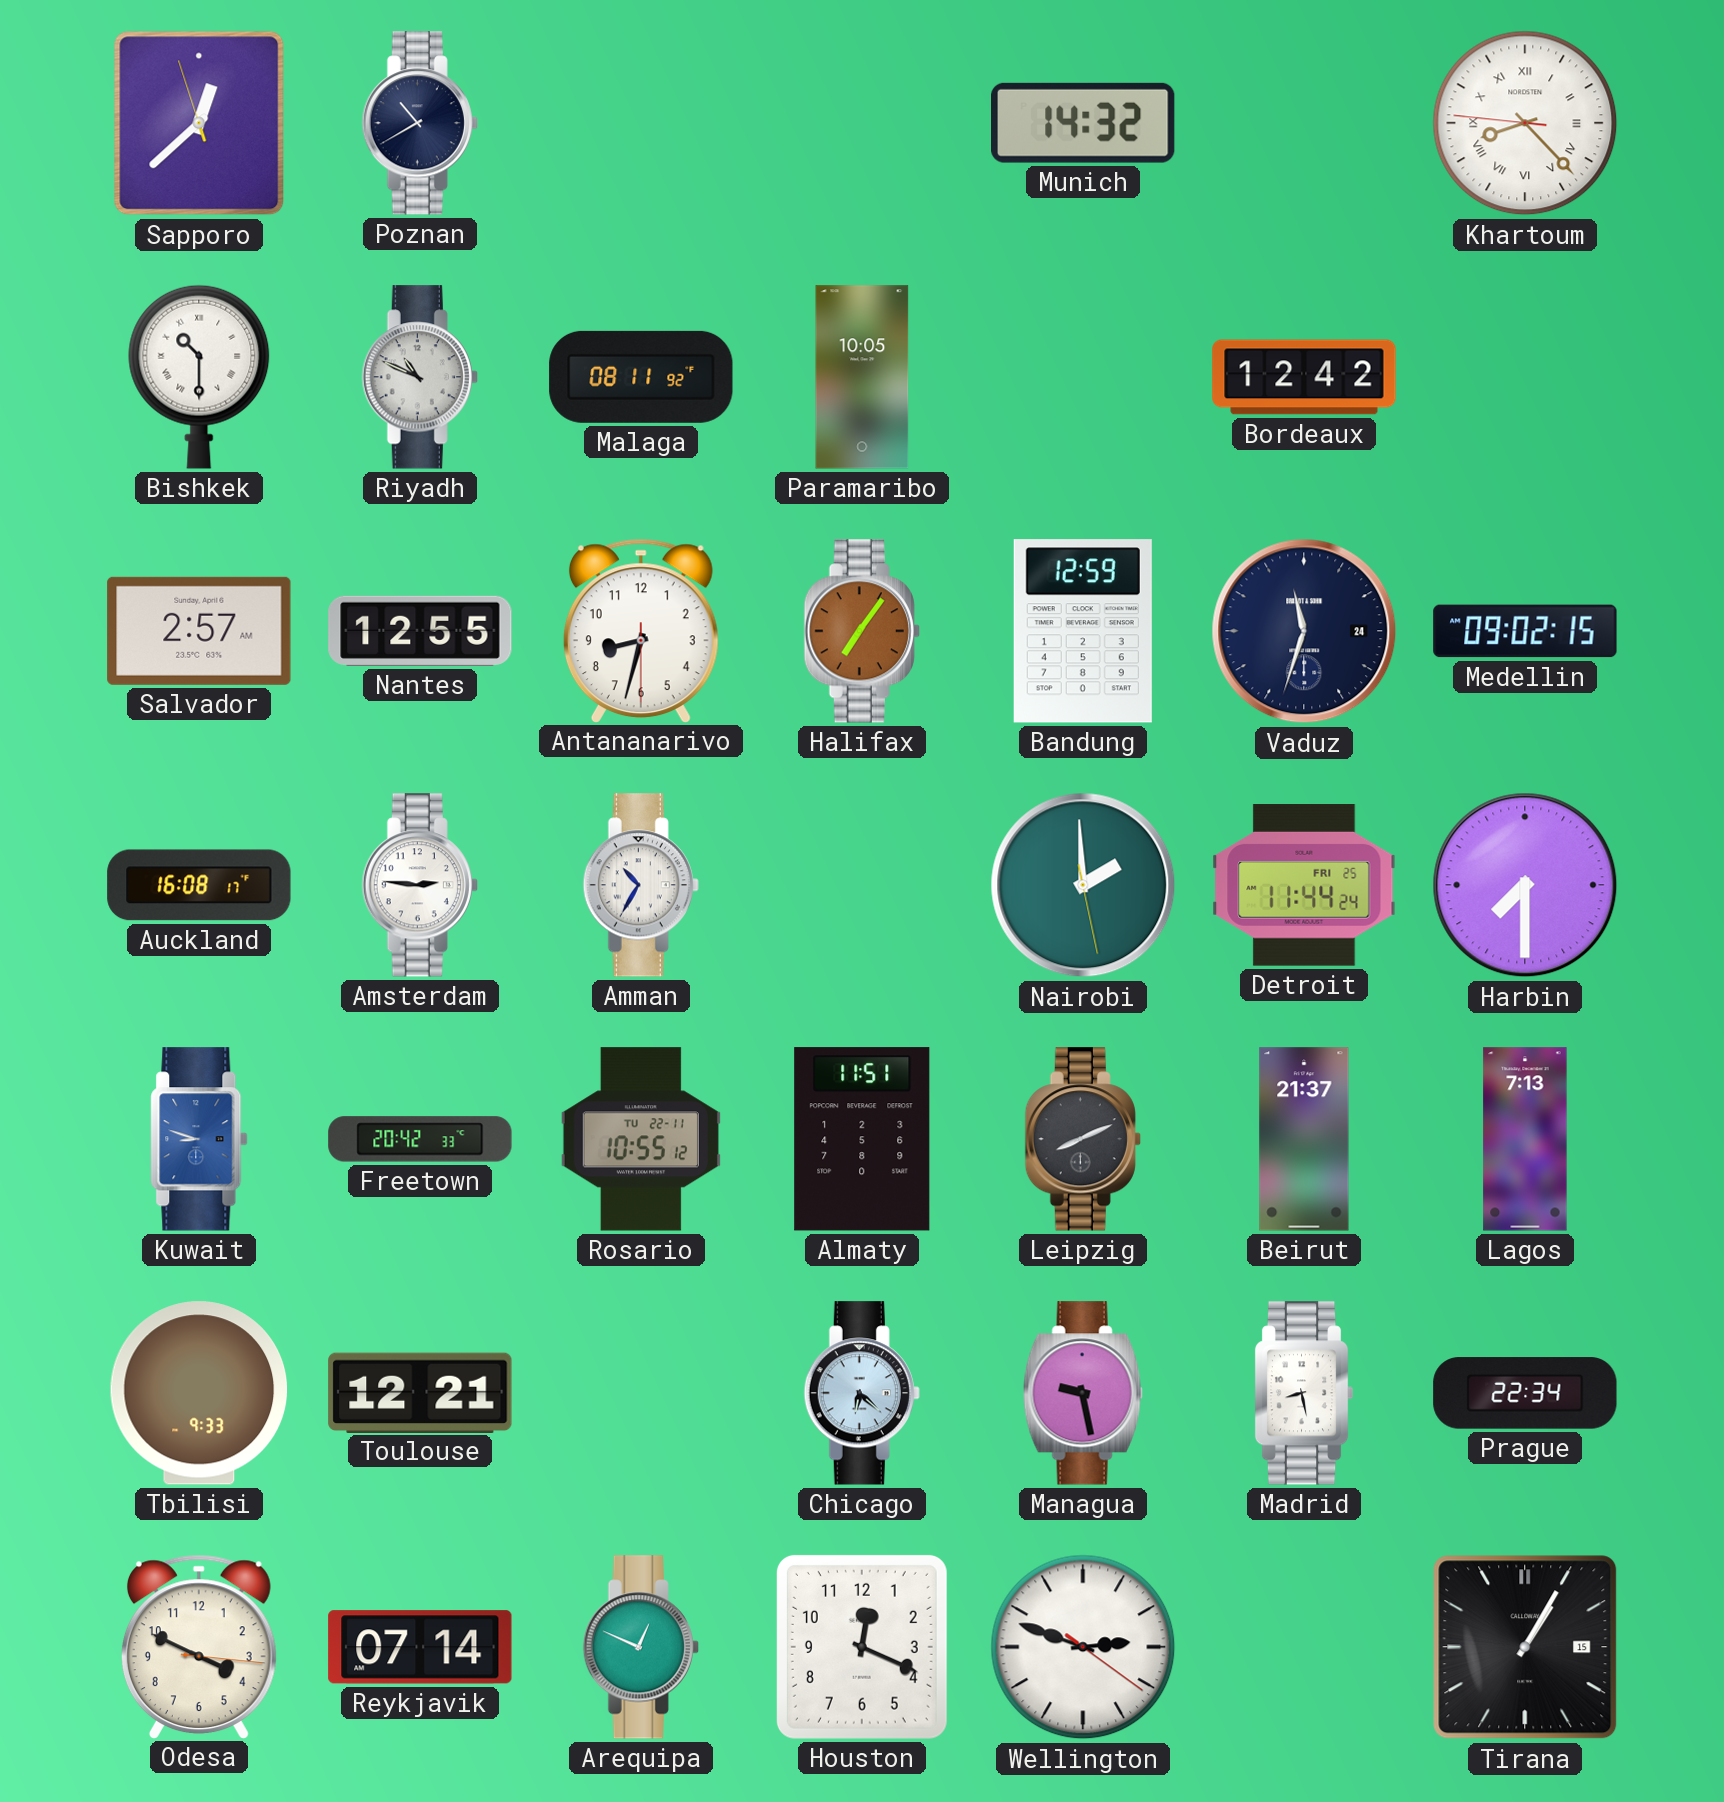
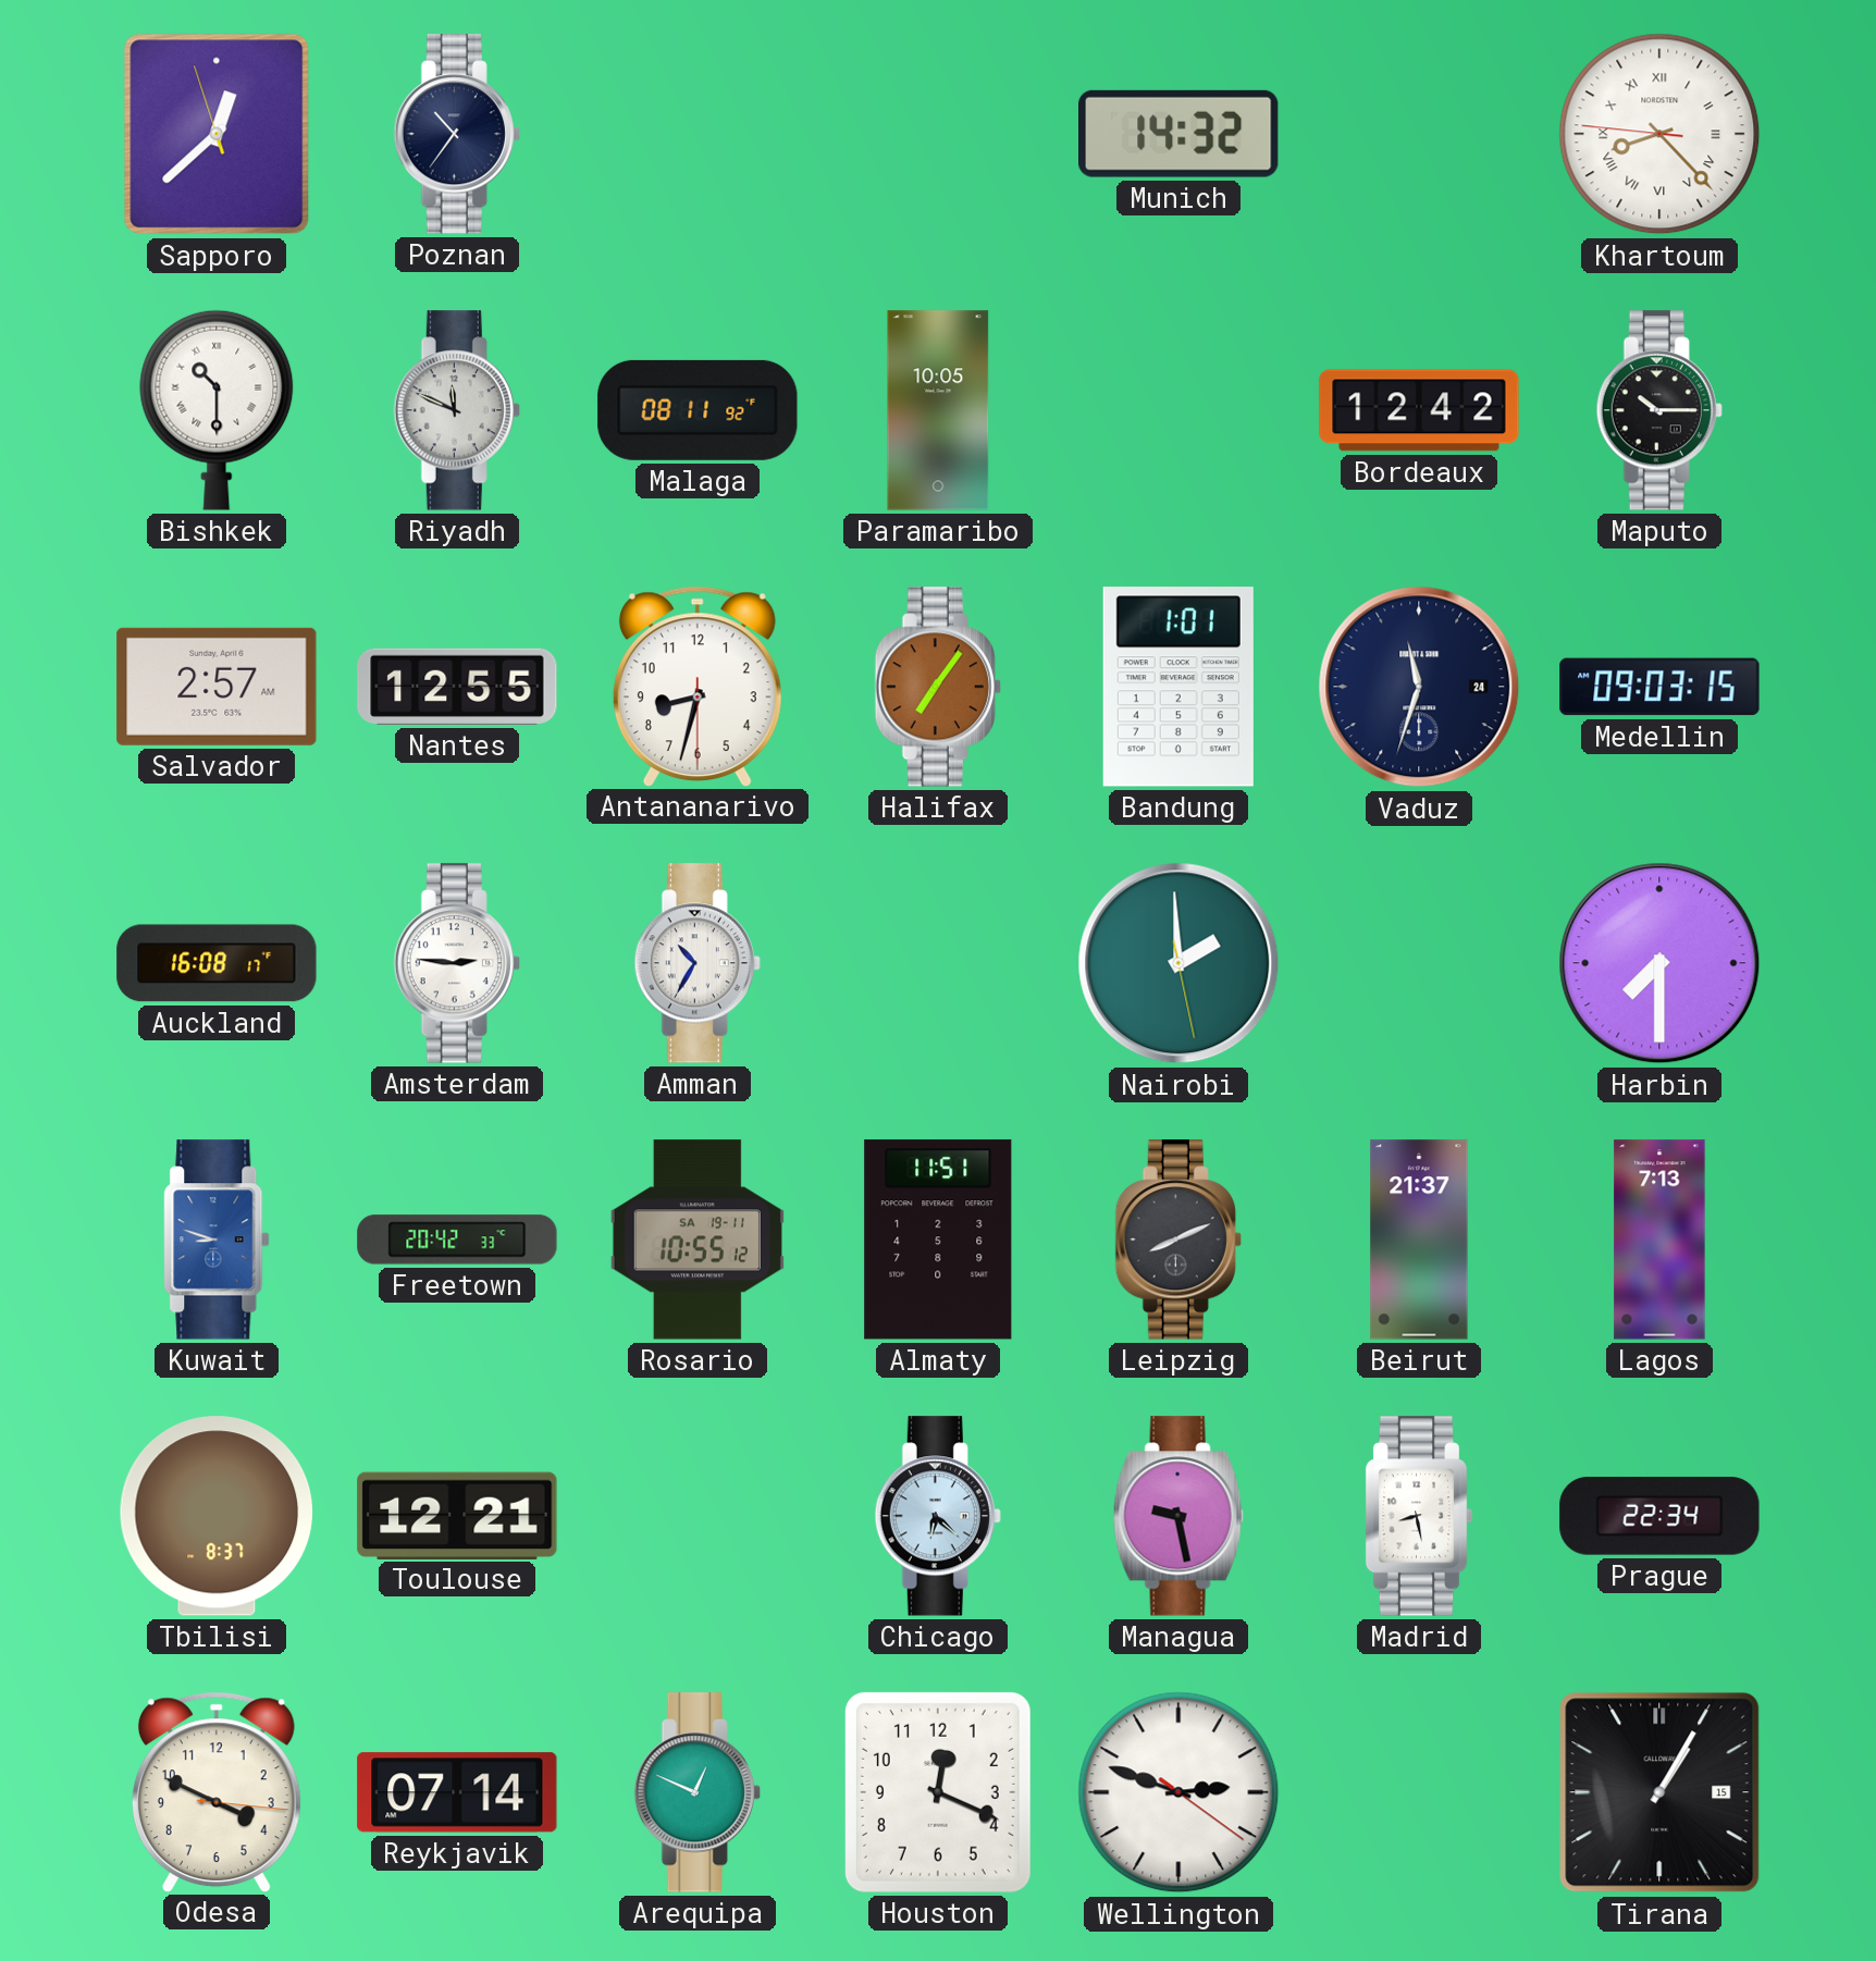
Poznan: 10:40 -> 10:36 (457, 134)
Riyadh: 10:49 -> 11:49 (457, 410)
Maputo: none -> 10:15 (1659, 410)
Bandung: 12:59 -> 1:01 (1178, 687)
Medellin: 09:02 -> 09:03 (1659, 687)
Detroit: 11:44 -> none (1304, 885)
Rosario date: TU 22-11 -> SA 19-11 (698, 1239)
Tbilisi: 9:33 -> 8:37 (217, 1516)
